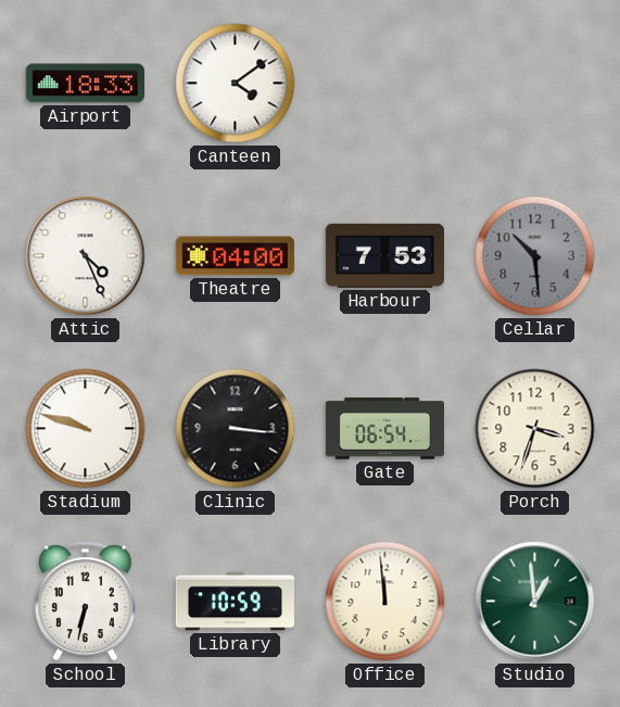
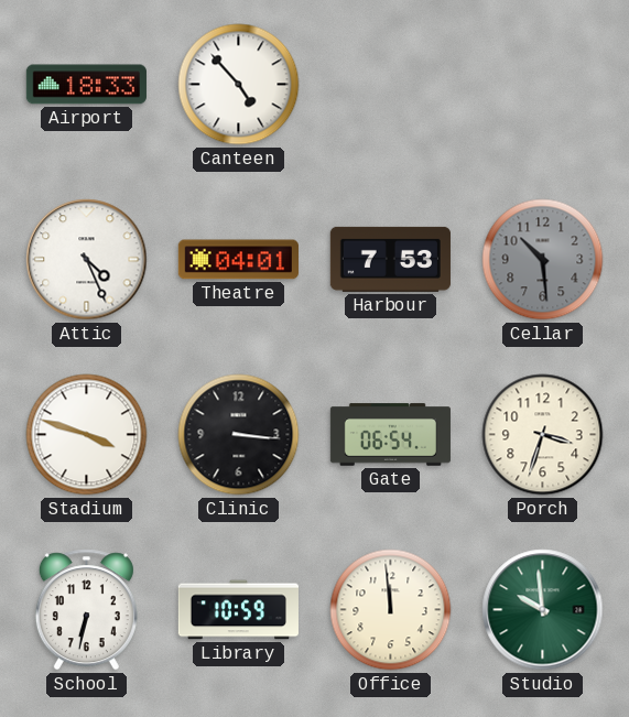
Canteen: 4:09 -> 4:53 (239, 85)
Theatre: 04:00 -> 04:01 (238, 260)
Stadium: 9:48 -> 3:48 (87, 435)
Studio: 12:59 -> 9:59 (543, 610)
